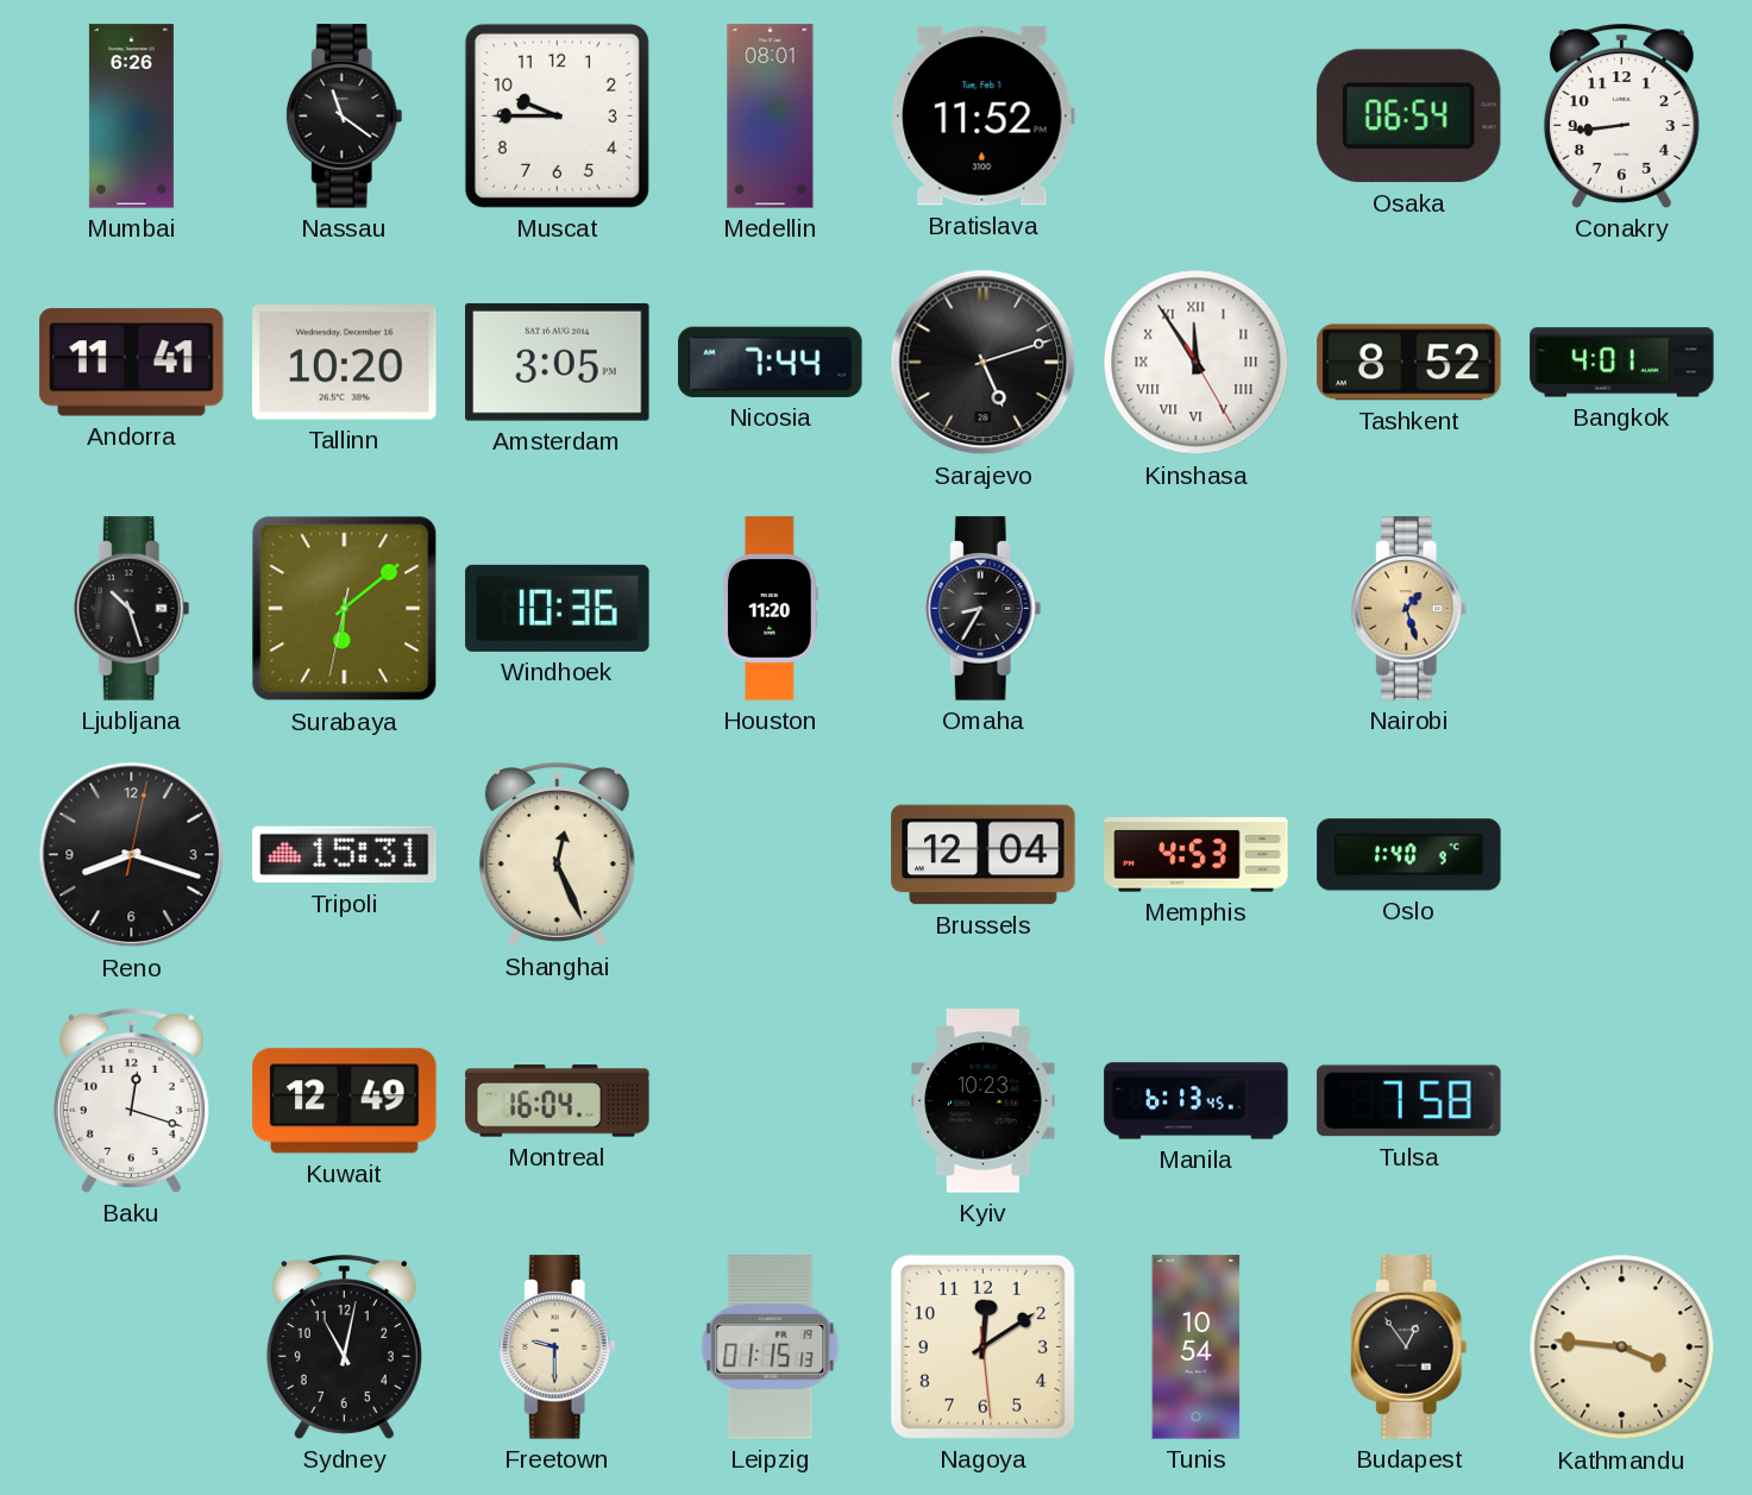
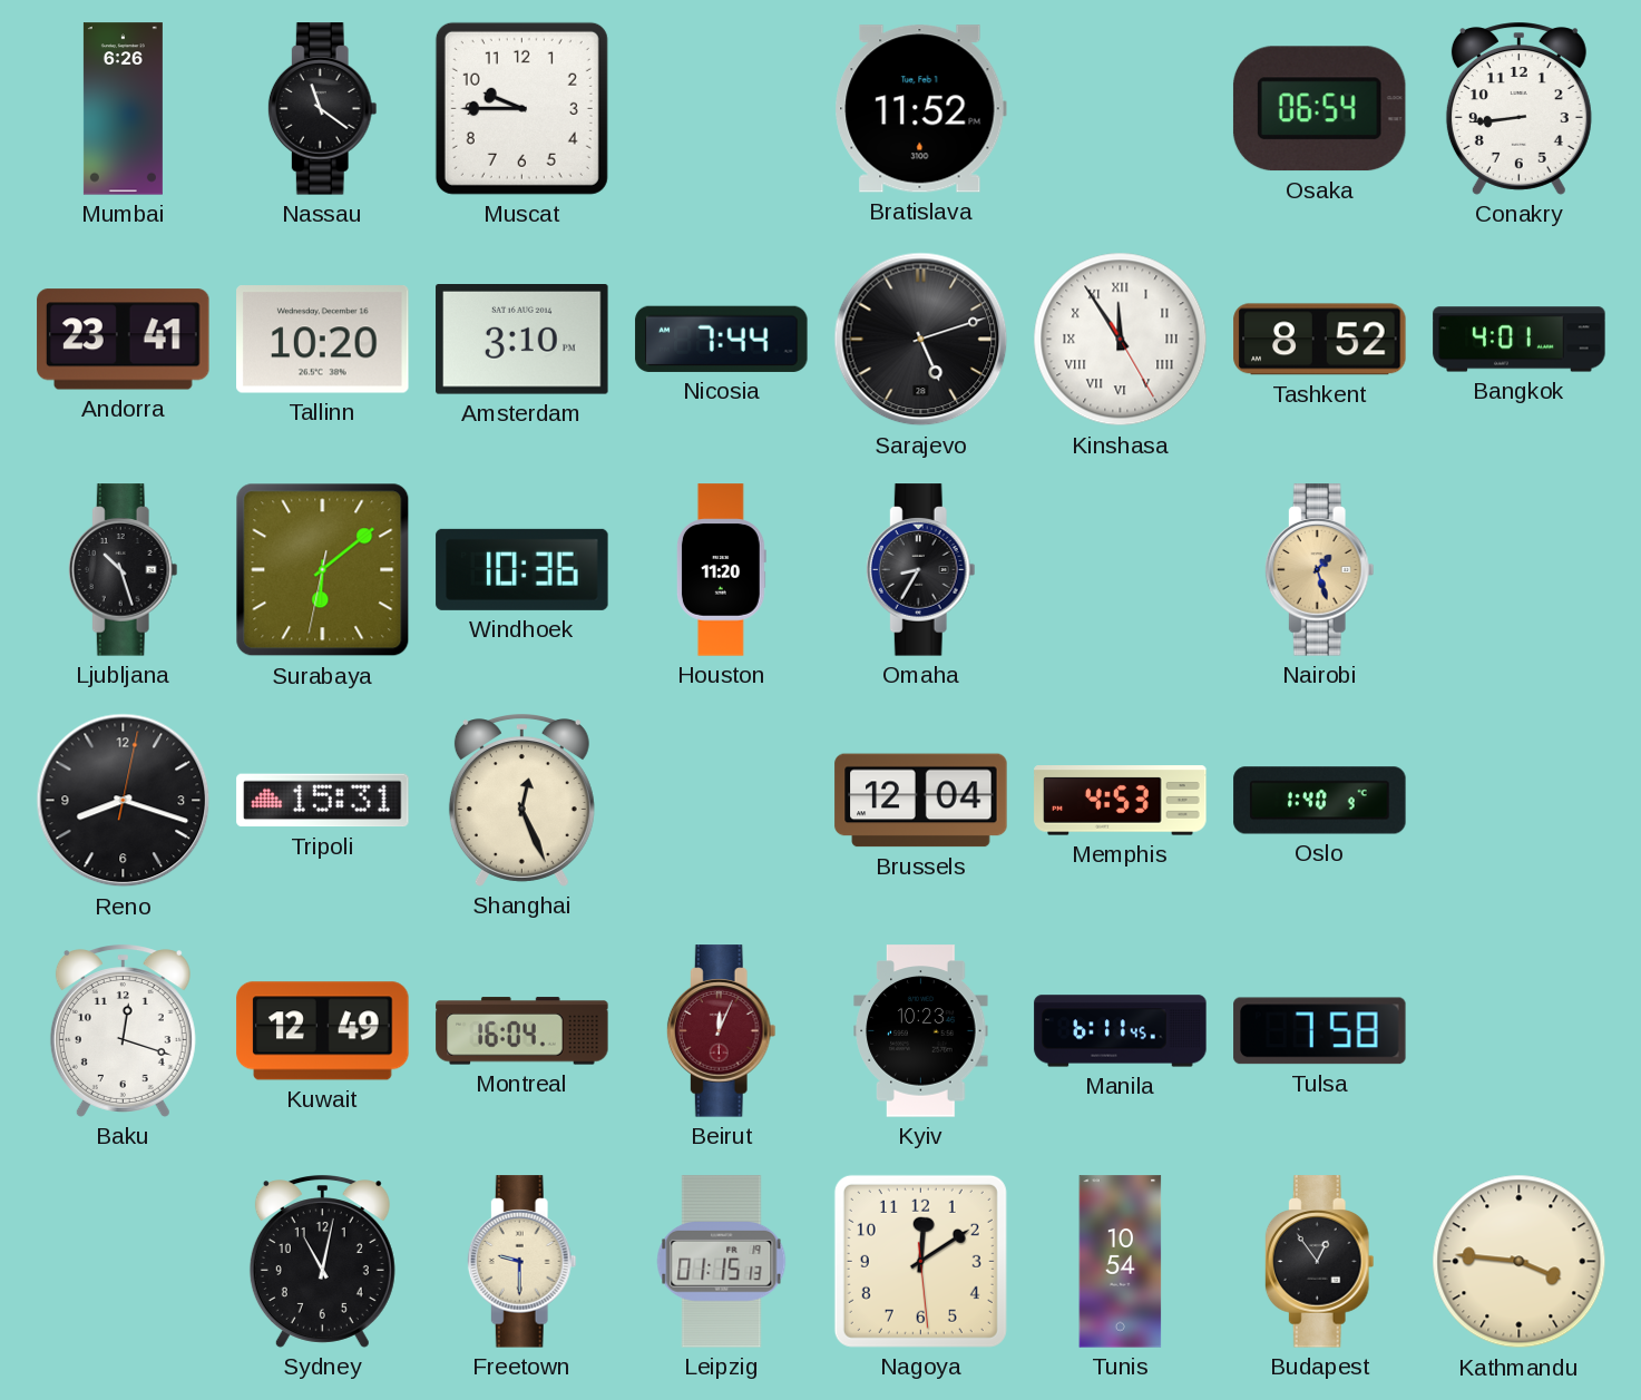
Medellin: 08:01 -> none (771, 117)
Andorra: 11:41 -> 23:41 (124, 340)
Amsterdam: 3:05 -> 3:10 (522, 340)
Beirut: none -> 12:04 (721, 1031)
Manila: 6:13 -> 6:11 (1121, 1031)
